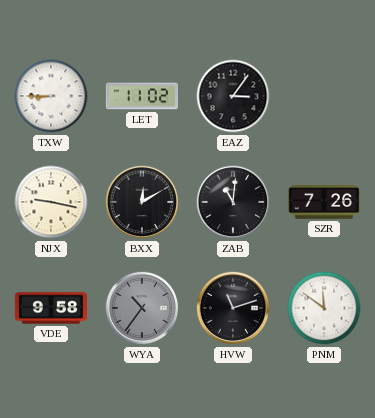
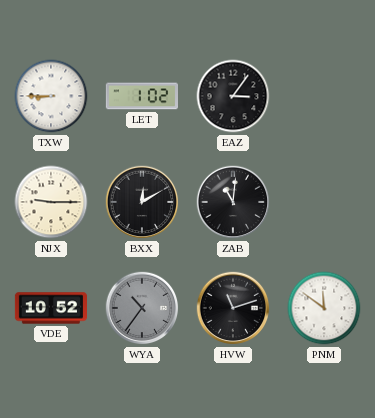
LET: 11:02 -> 1:02 (141, 96)
NJX: 9:17 -> 9:15 (51, 202)
SZR: 7:26 -> none (323, 202)
VDE: 9:58 -> 10:52 (50, 308)
